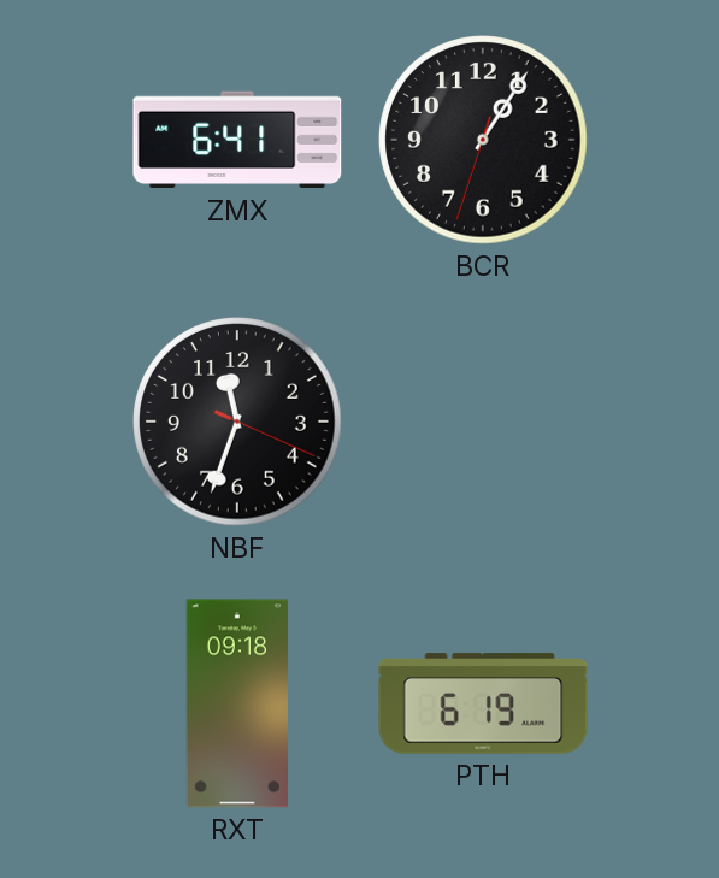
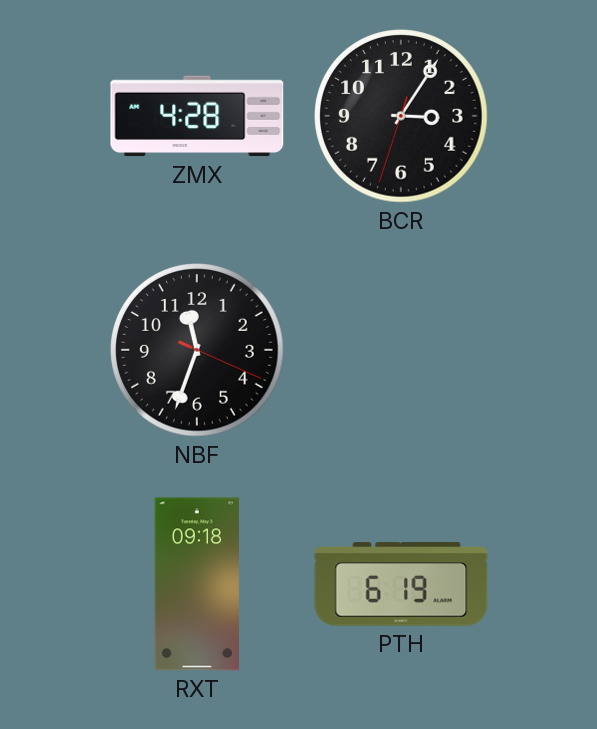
ZMX: 6:41 -> 4:28 (197, 116)
BCR: 1:05 -> 3:05 (401, 116)
